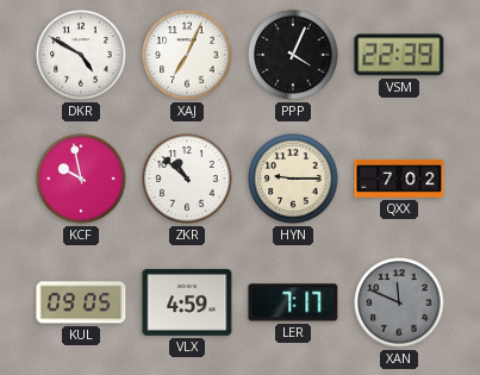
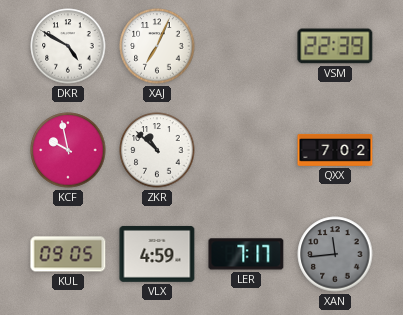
PPP: 4:04 -> none (293, 55)
HYN: 9:15 -> none (293, 179)
XAN: 11:49 -> 11:44 (335, 254)
